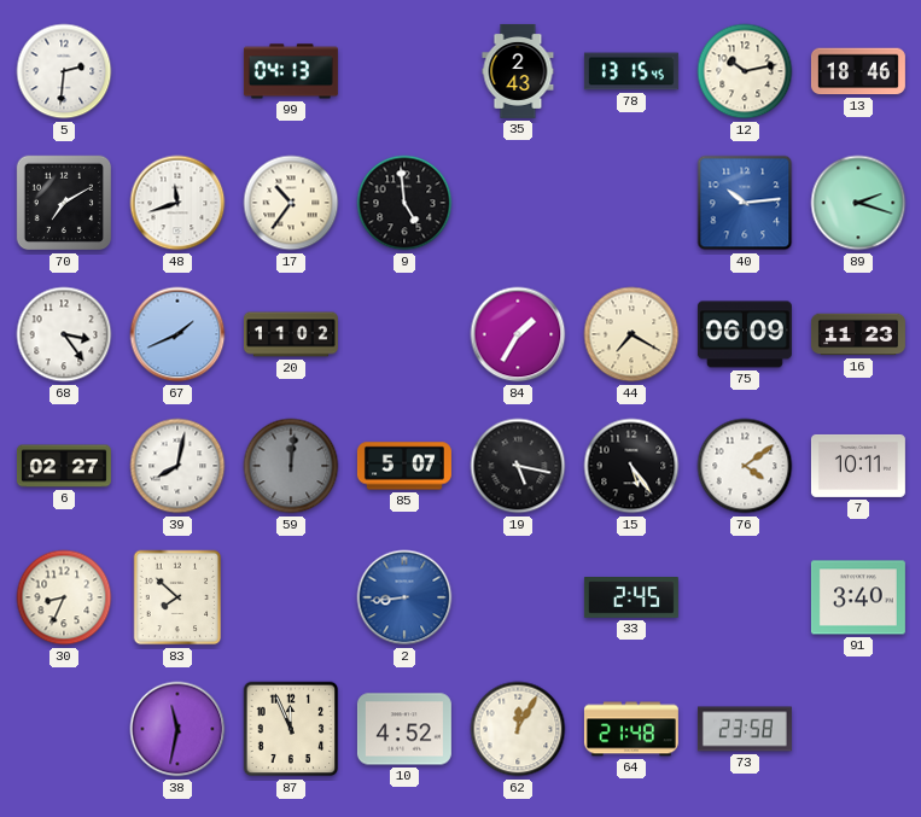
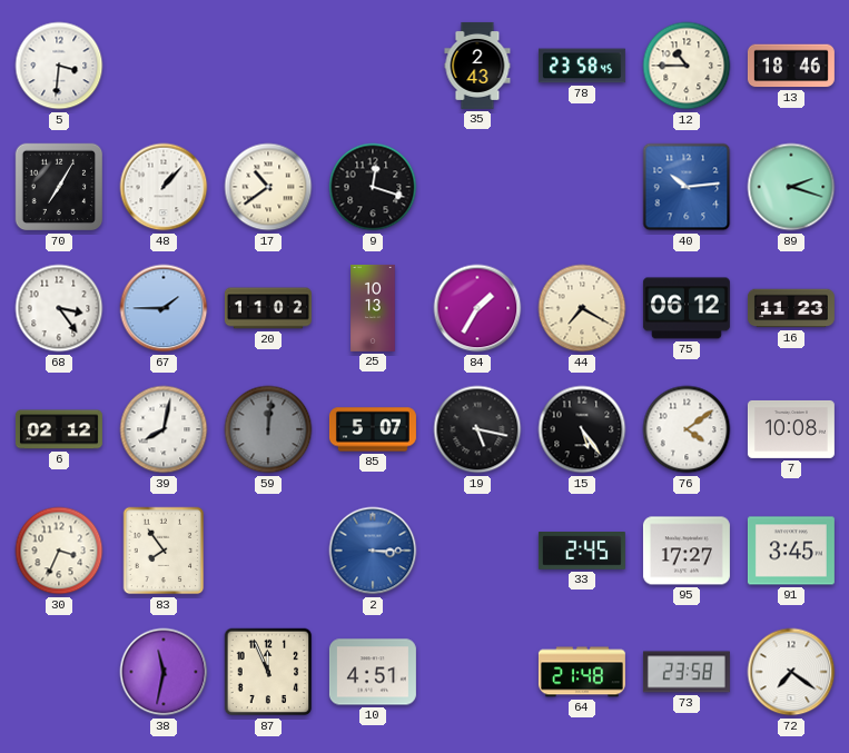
5: 2:31 -> 3:31 (59, 66)
99: 04:13 -> none (291, 71)
78: 13:15 -> 23:58 (582, 66)
12: 10:13 -> 10:45 (687, 66)
70: 7:10 -> 7:05 (59, 187)
48: 11:42 -> 1:07 (164, 187)
17: 10:36 -> 10:39 (268, 187)
9: 4:59 -> 12:18 (373, 187)
67: 1:41 -> 1:45 (164, 308)
25: none -> 10:13 (373, 308)
75: 06:09 -> 06:12 (687, 308)
6: 02:27 -> 02:12 (59, 429)
7: 10:11 -> 10:08 (791, 429)
30: 8:34 -> 3:34 (59, 551)
83: 7:52 -> 7:54 (164, 551)
2: 8:44 -> 3:15 (373, 551)
95: none -> 17:27 (687, 551)
91: 3:40 -> 3:45 (791, 551)
10: 4:52 -> 4:51 (373, 672)
62: 12:05 -> none (518, 729)
72: none -> 7:21 (791, 672)
